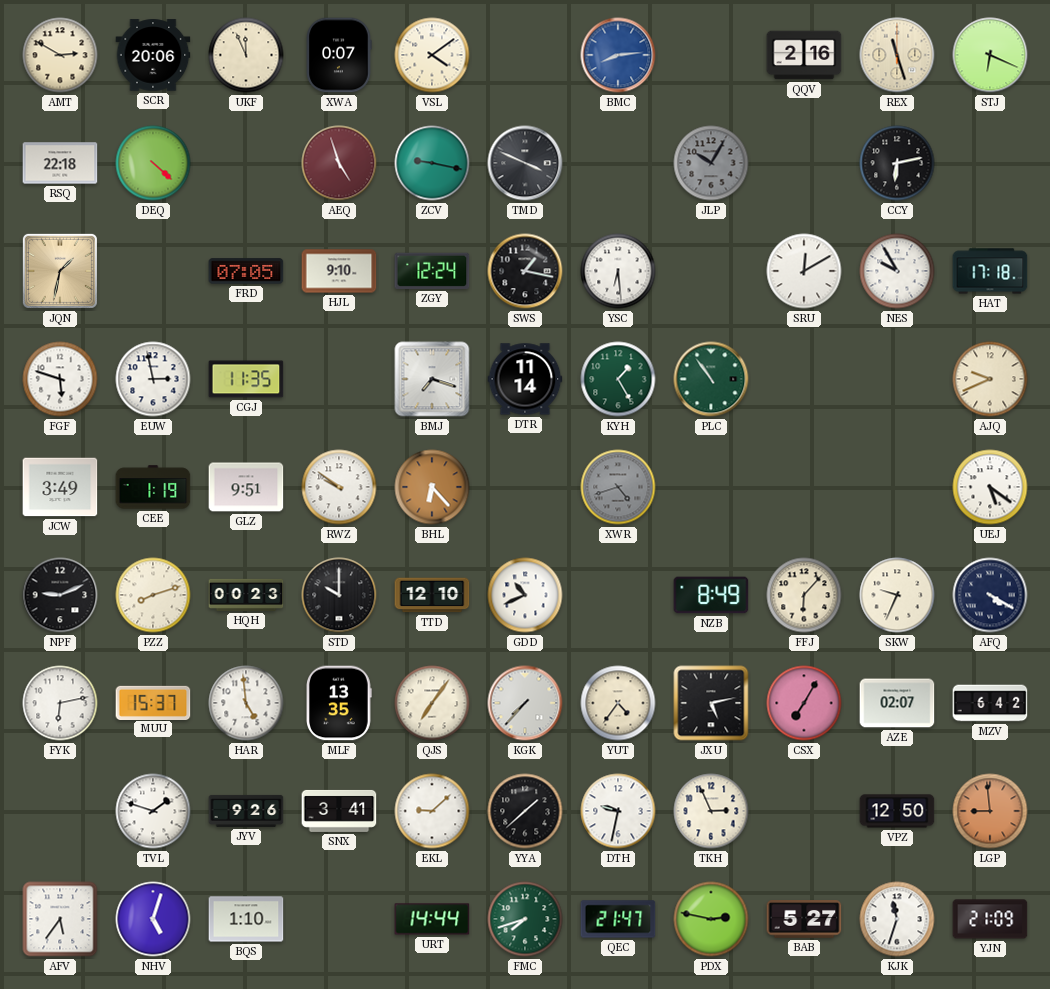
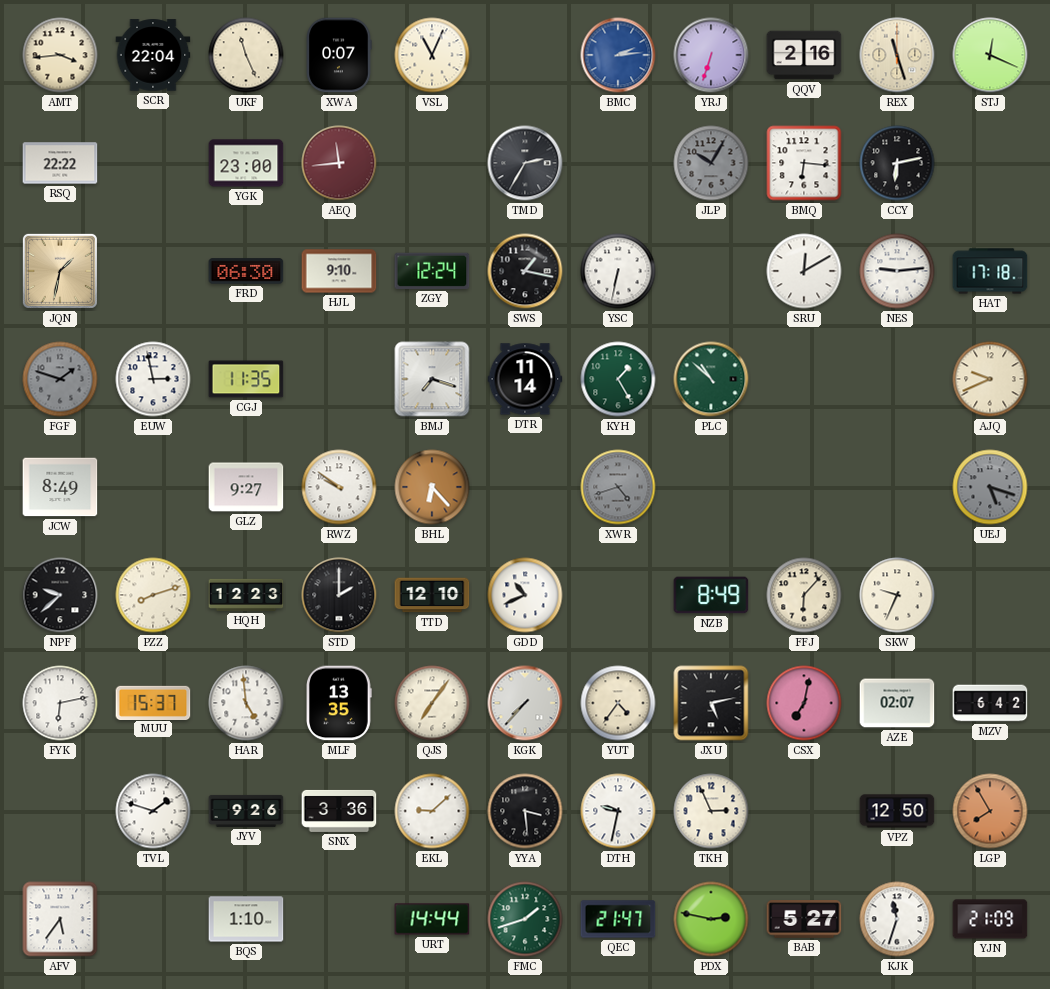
AMT: 2:50 -> 3:44 (60, 55)
SCR: 20:06 -> 22:04 (153, 55)
UKF: 11:56 -> 11:26 (246, 55)
VSL: 4:09 -> 11:04 (432, 55)
BMC: 8:14 -> 2:14 (618, 55)
YRJ: none -> 6:33 (711, 55)
STJ: 6:19 -> 12:19 (990, 55)
RSQ: 22:18 -> 22:22 (60, 163)
DEQ: 4:22 -> none (153, 163)
YGK: none -> 23:00 (246, 163)
AEQ: 4:57 -> 11:44 (339, 163)
ZCV: 9:17 -> none (432, 163)
TMD: 3:49 -> 2:35 (525, 163)
BMQ: none -> 6:16 (804, 163)
FRD: 07:05 -> 06:30 (246, 271)
YSC: 6:29 -> 6:32 (618, 271)
NES: 9:55 -> 9:14 (897, 271)
FGF: 5:48 -> 1:48 (60, 379)
FGF dial: white -> grey (60, 379)
PLC: 10:54 -> 10:52 (711, 379)
JCW: 3:49 -> 8:49 (60, 487)
CEE: 1:19 -> none (153, 487)
GLZ: 9:51 -> 9:27 (246, 487)
UEJ: 5:21 -> 5:18 (990, 487)
UEJ dial: white -> grey (990, 487)
NPF: 9:11 -> 9:38 (60, 595)
HQH: 00:23 -> 12:23 (246, 595)
STD: 10:00 -> 2:00 (339, 595)
AFQ: 4:20 -> none (990, 595)
CSX: 7:05 -> 7:02 (804, 703)
SNX: 3:41 -> 3:36 (339, 811)
YYA: 1:38 -> 3:29 (525, 811)
LGP: 8:59 -> 7:55 (990, 811)
NHV: 5:03 -> none (153, 919)
FMC: 7:42 -> 1:42 (525, 919)
